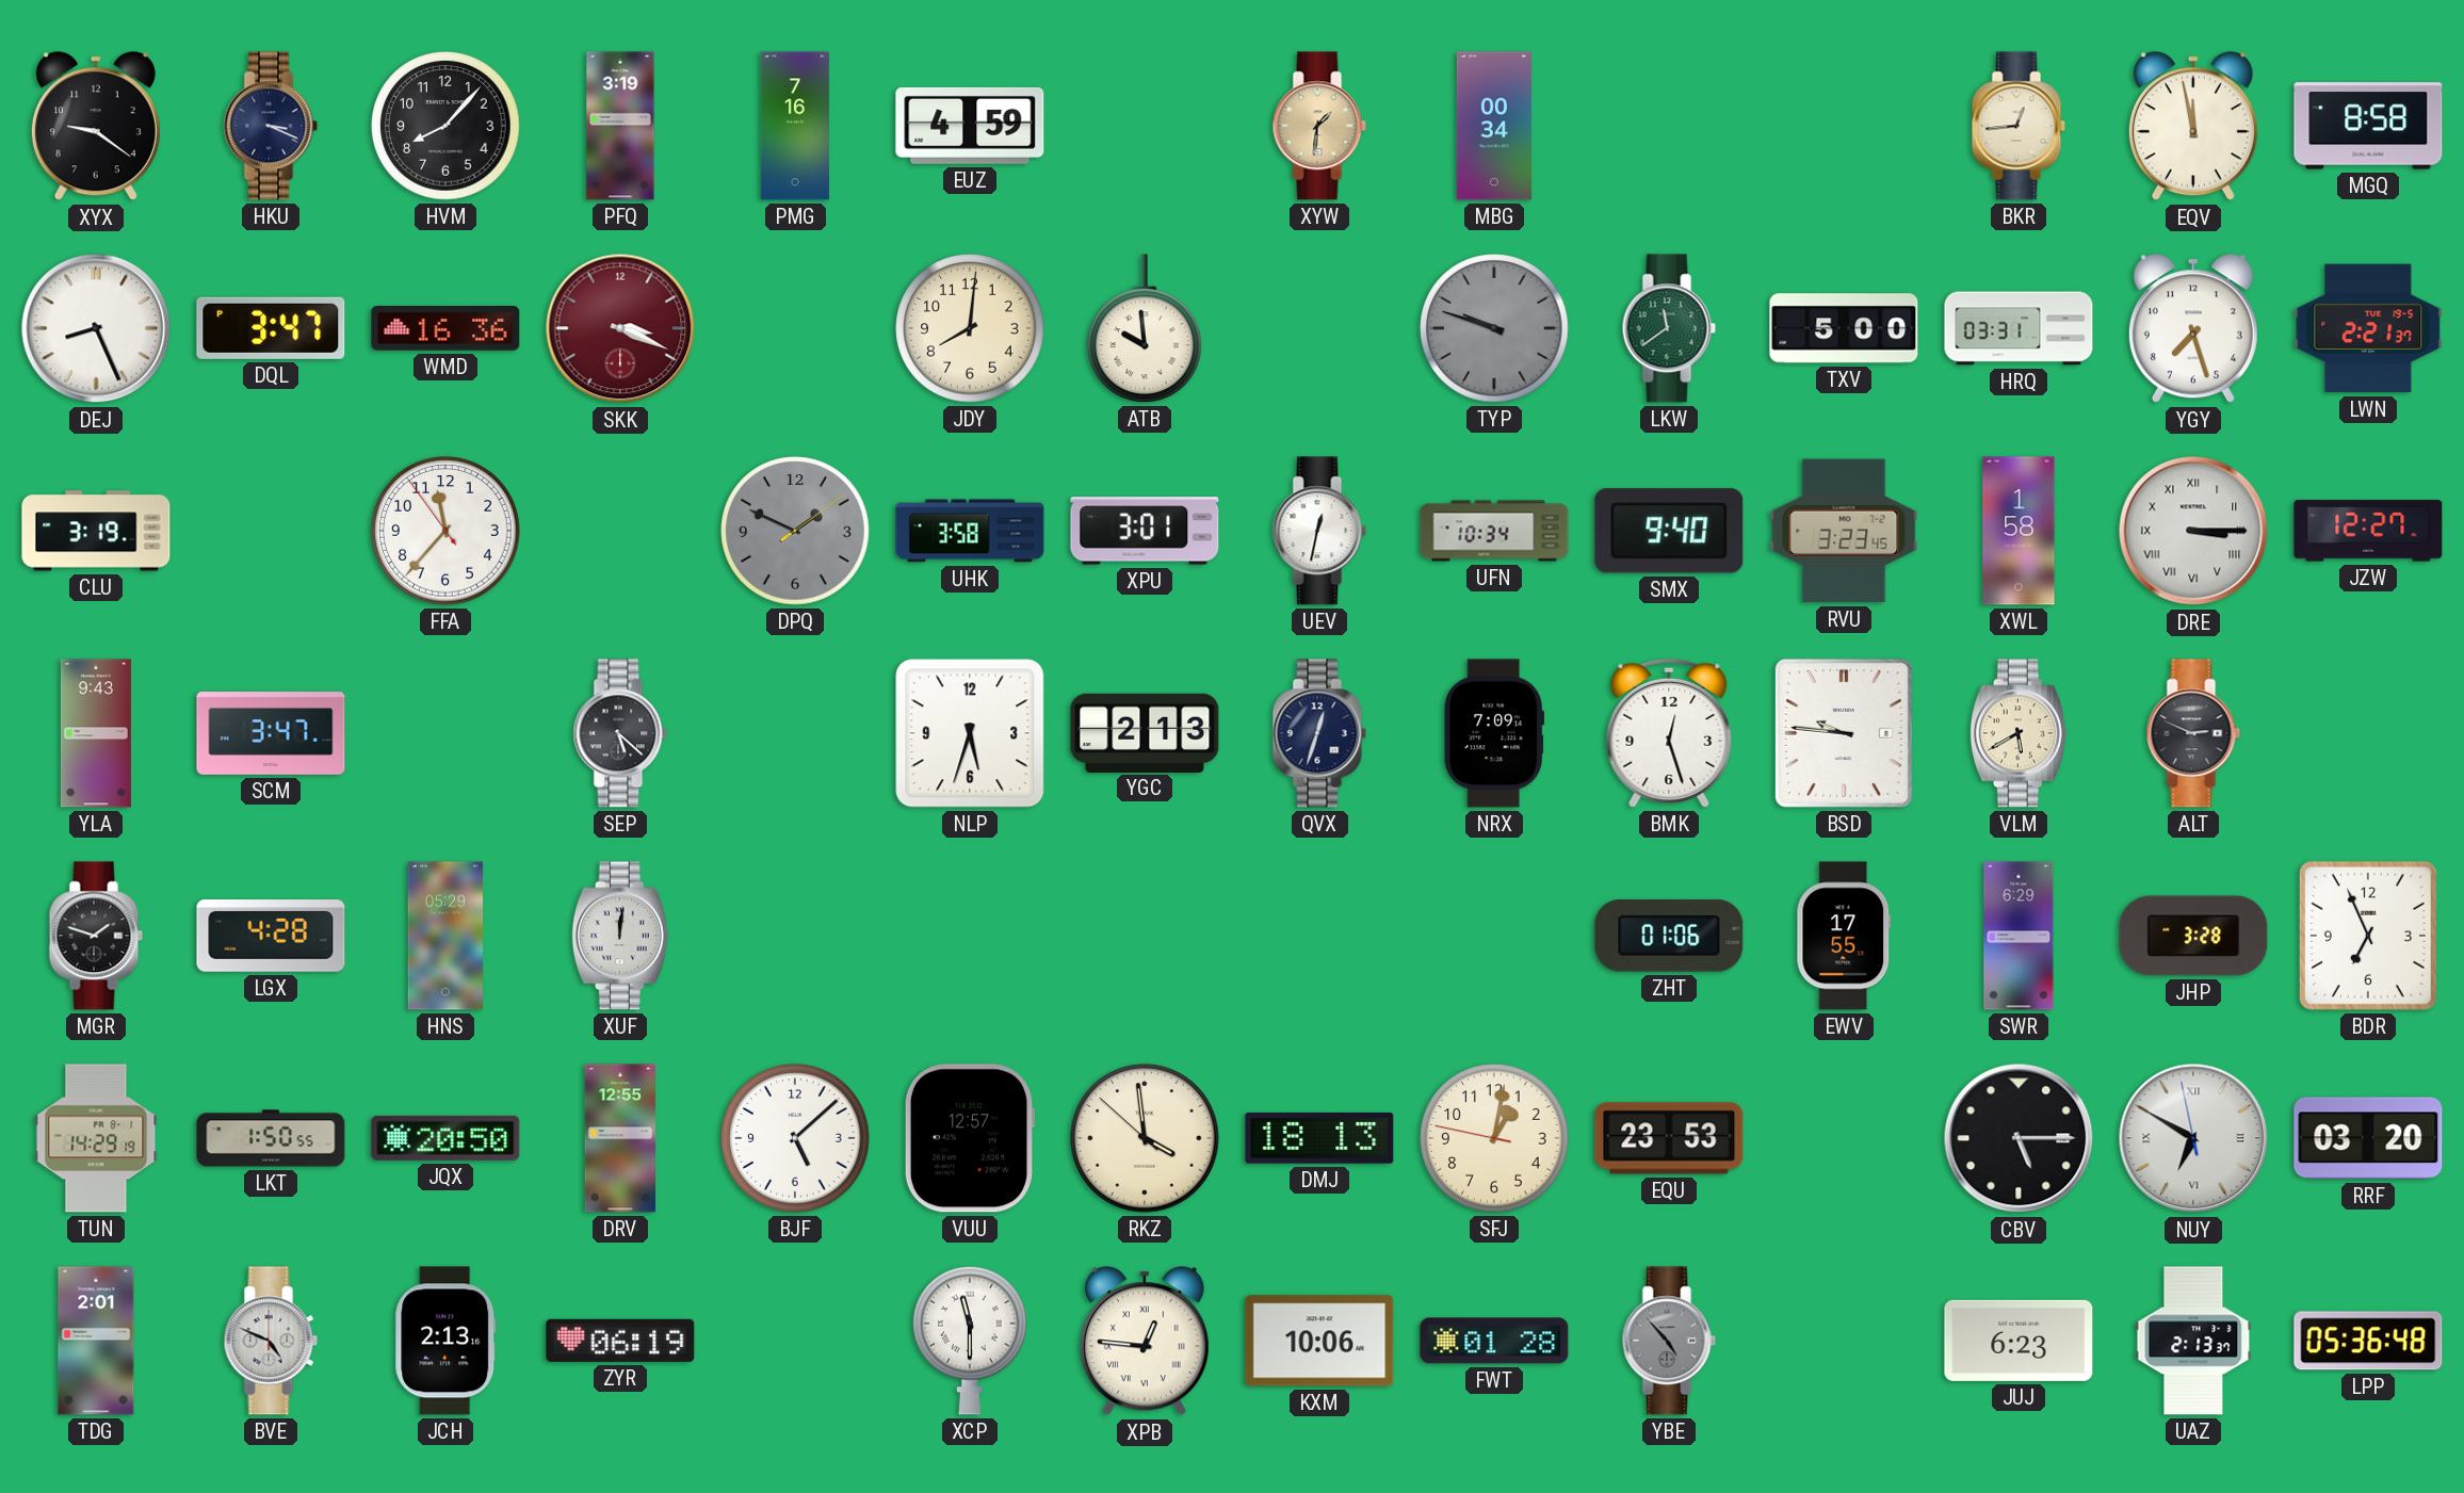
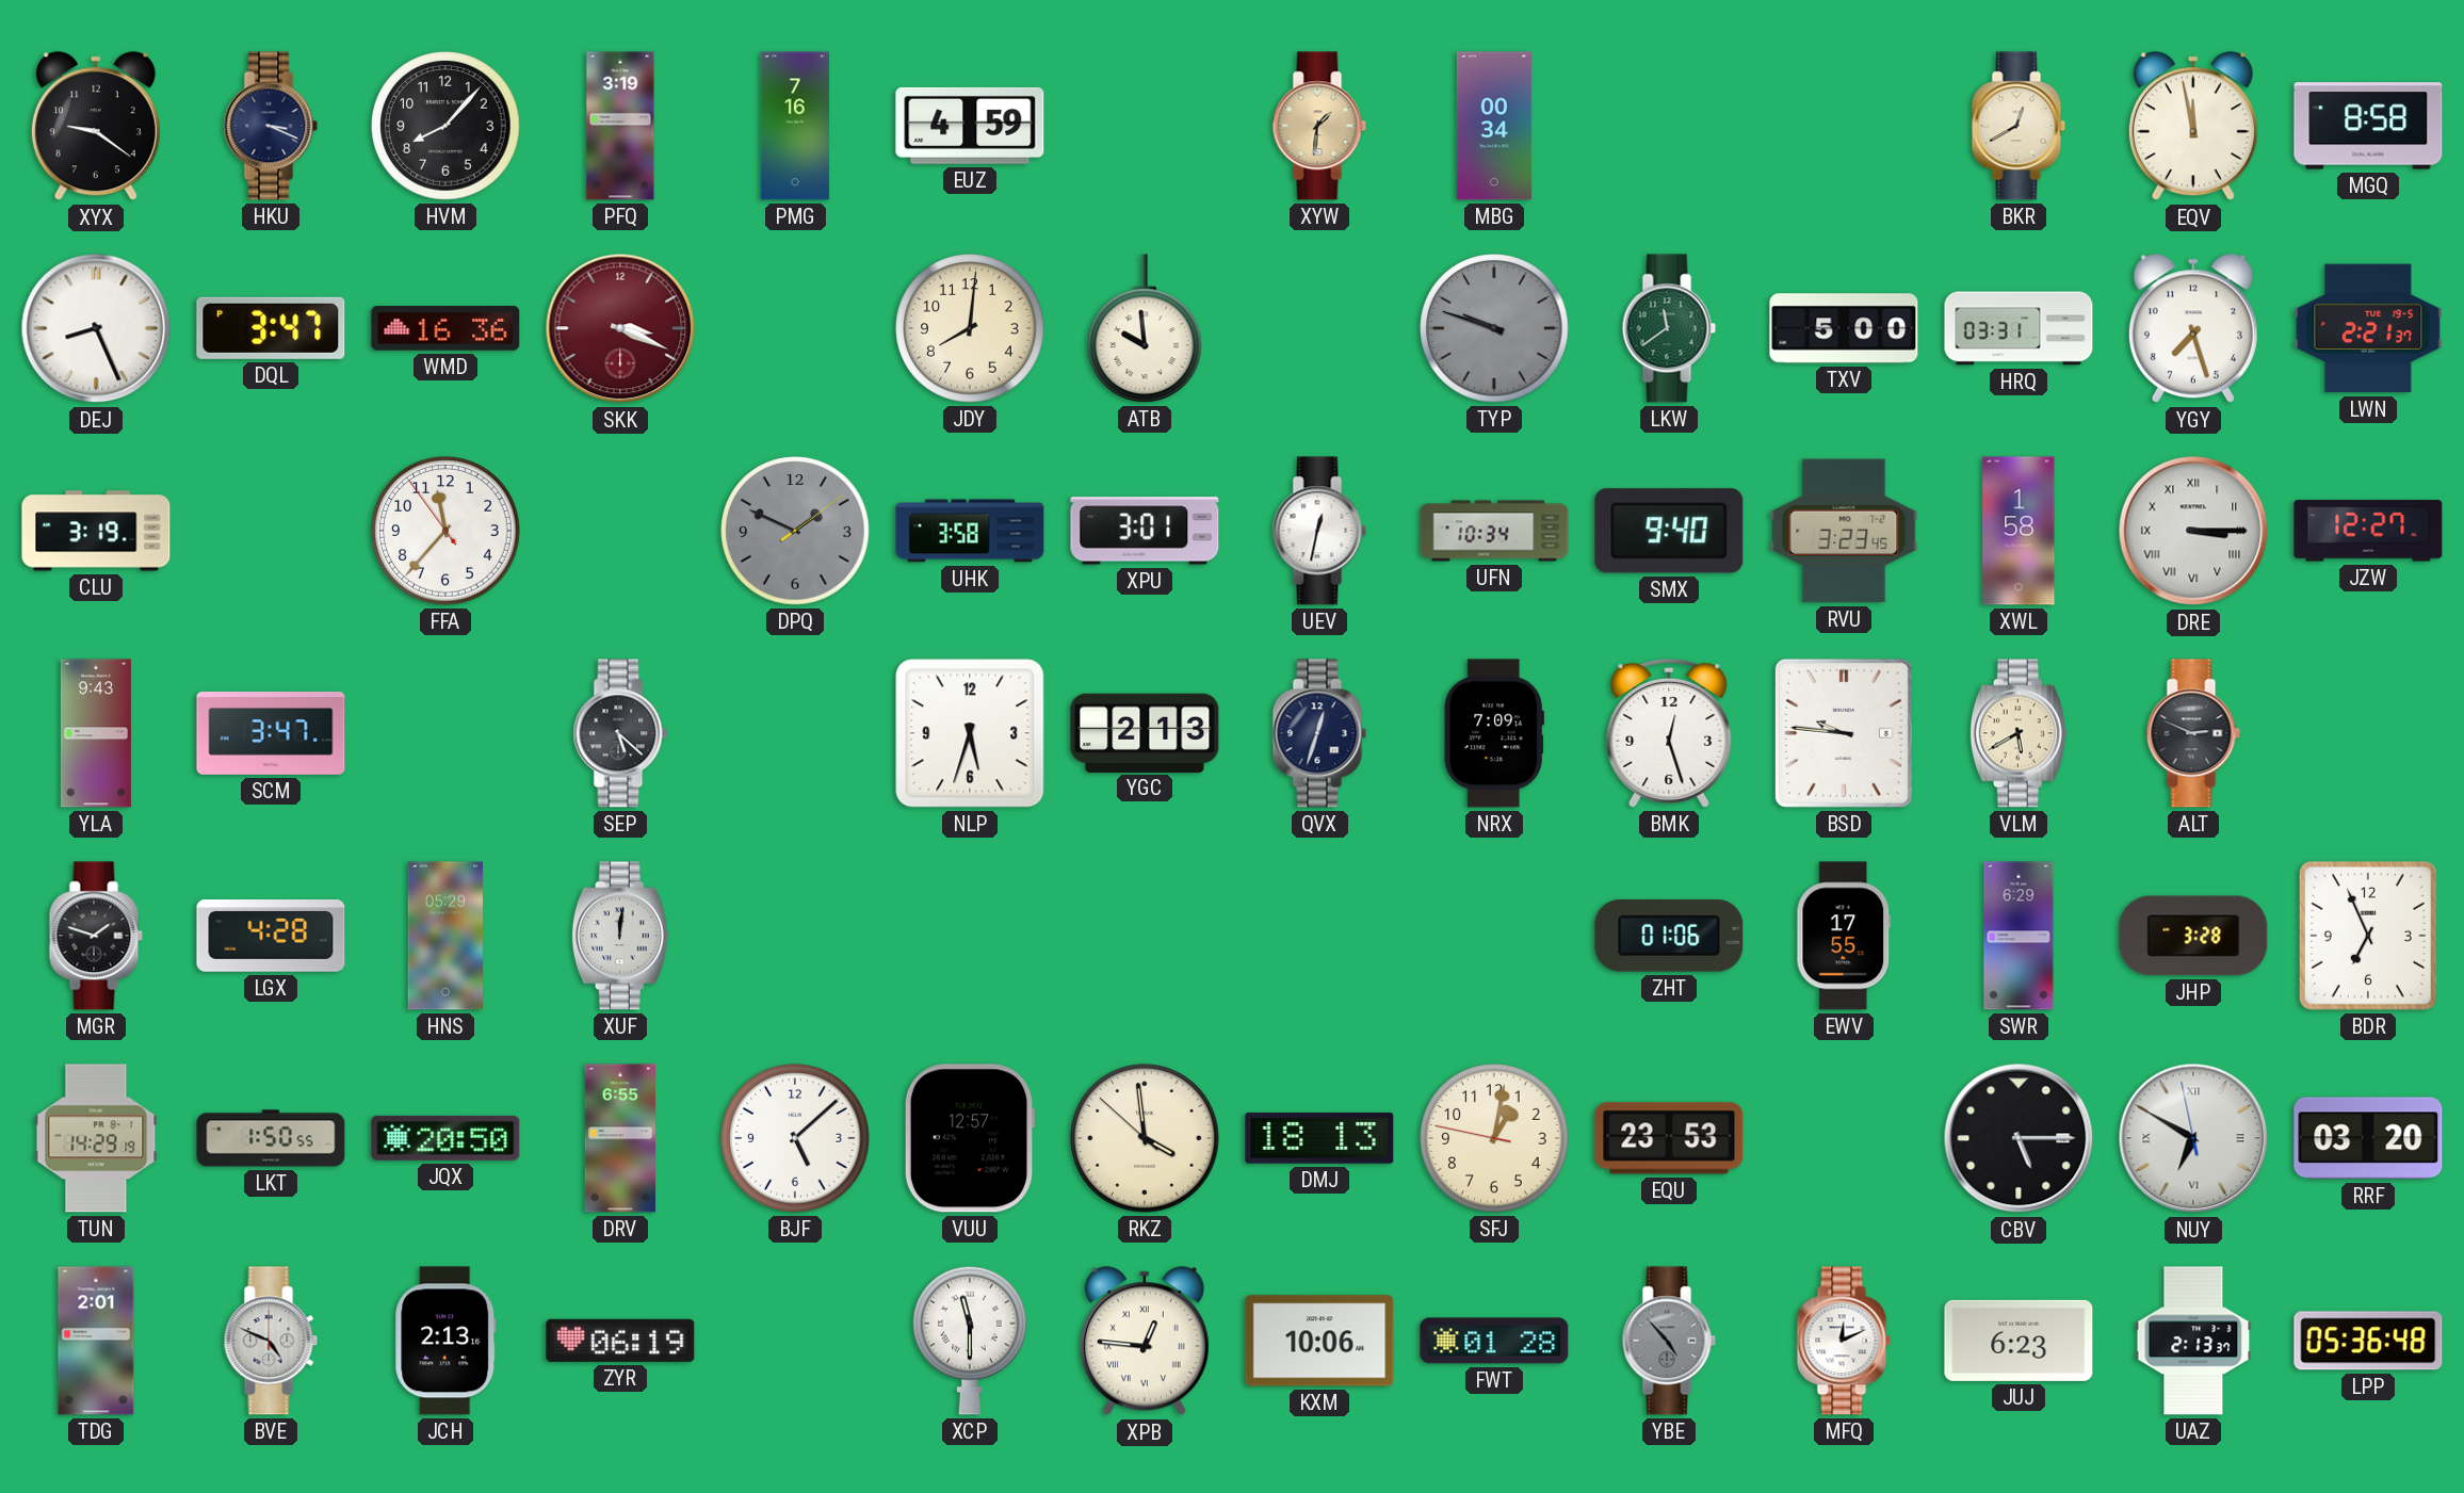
BKR: 12:44 -> 12:40 (2019, 126)
DRV: 12:55 -> 6:55 (620, 1138)
MFQ: none -> 12:11 (1844, 1341)
